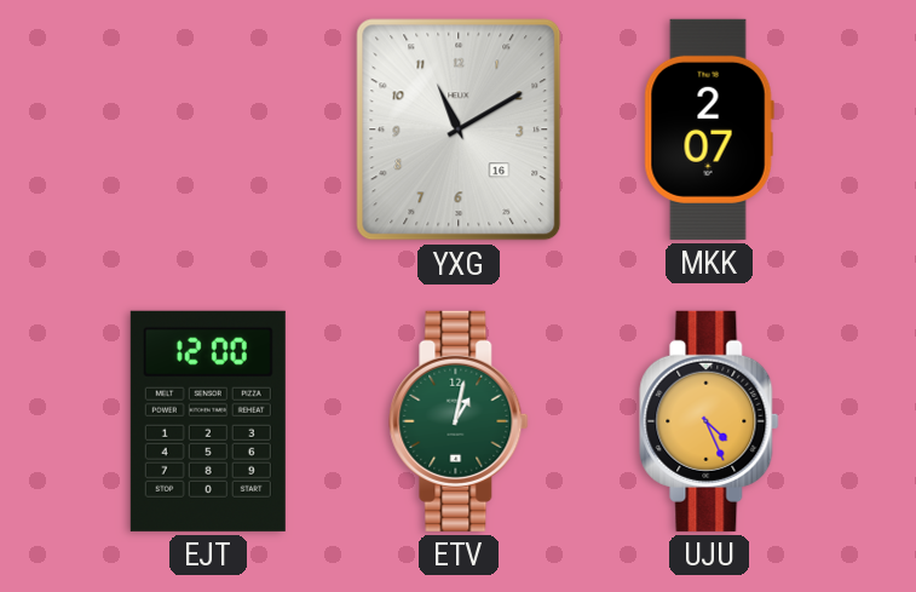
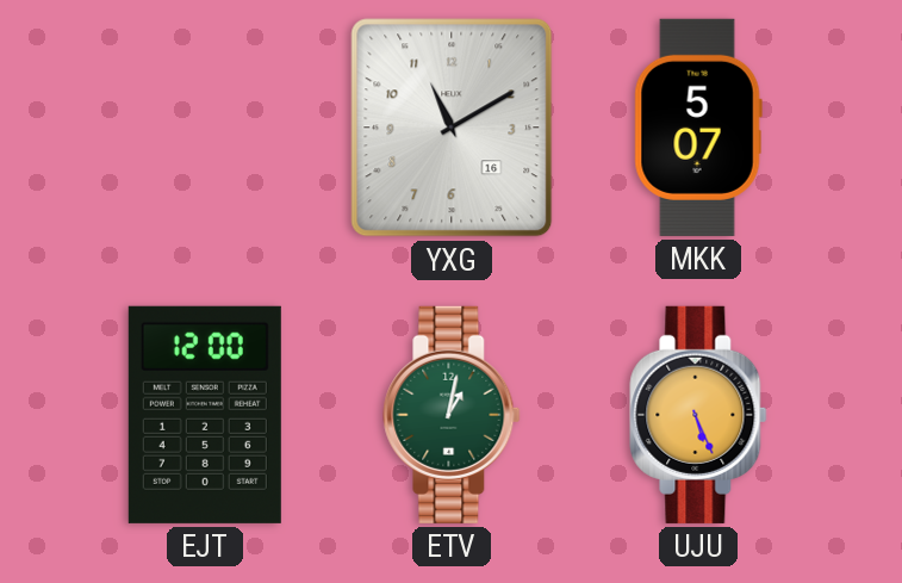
MKK: 2:07 -> 5:07 (698, 128)
UJU: 4:26 -> 5:26 (698, 415)
